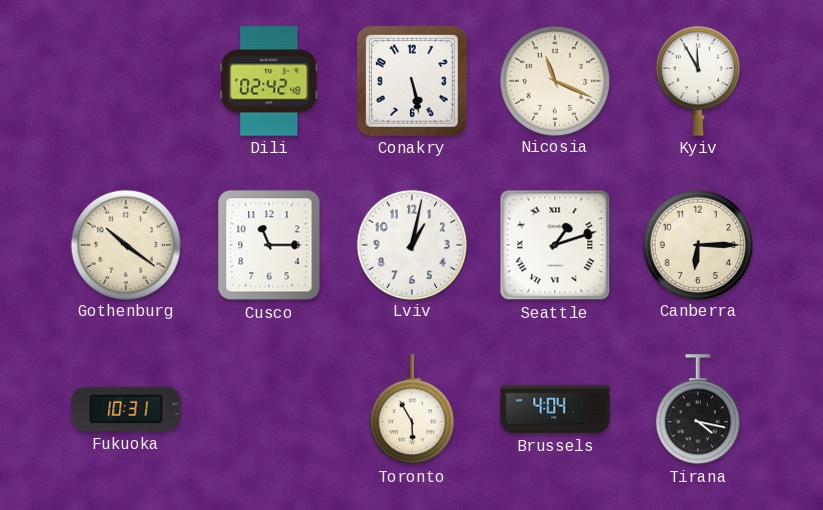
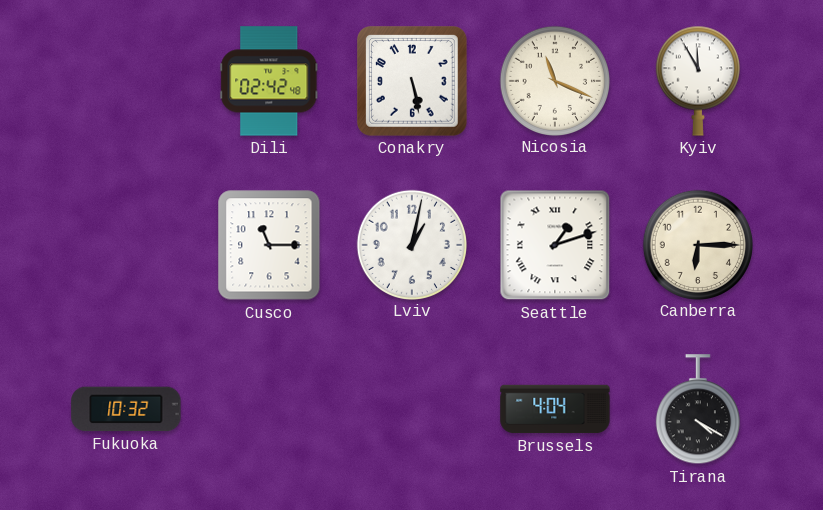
Gothenburg: 10:21 -> none (125, 244)
Fukuoka: 10:31 -> 10:32 (126, 409)
Toronto: 5:55 -> none (412, 410)
Tirana: 4:17 -> 4:20 (698, 410)
